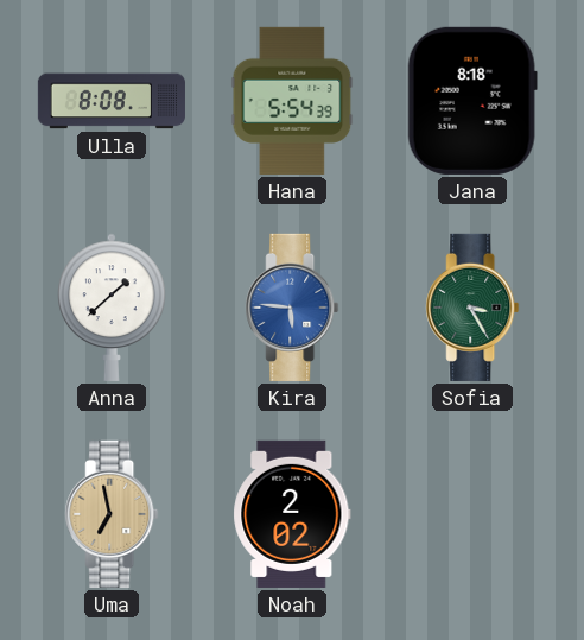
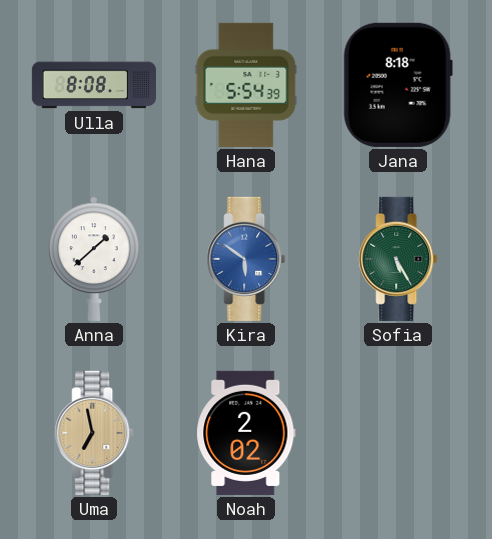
Kira: 5:46 -> 5:51 (246, 259)
Sofia: 3:25 -> 5:25 (398, 259)
